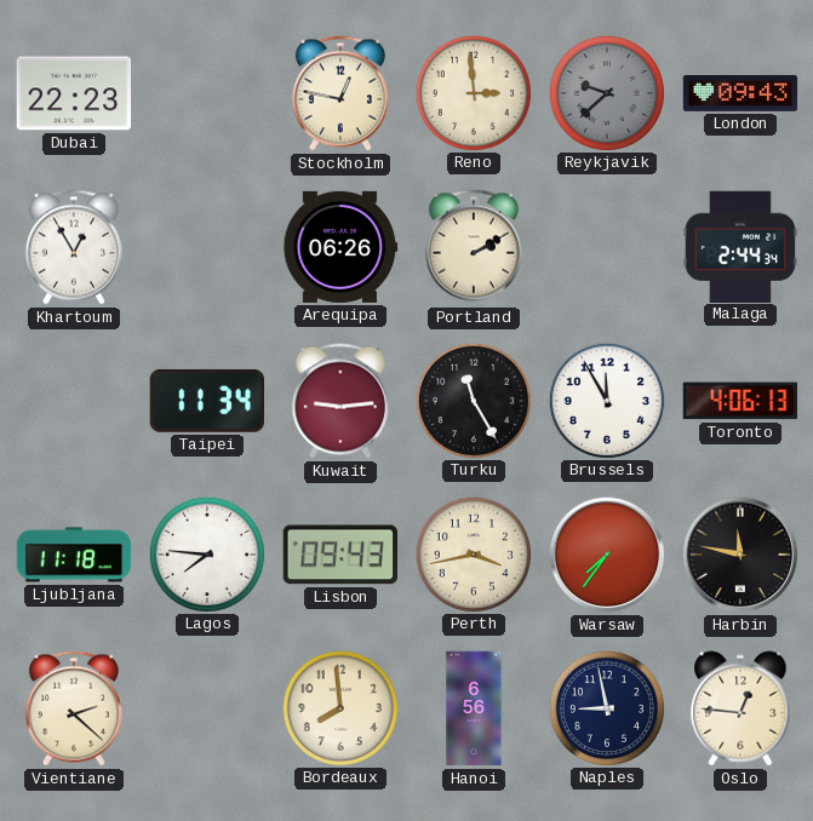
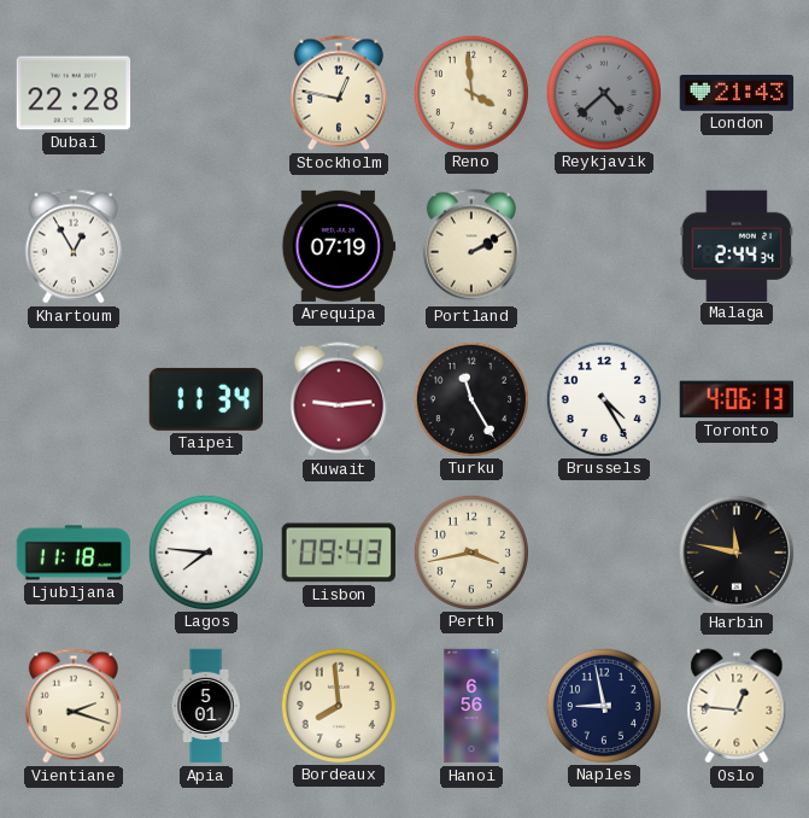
Dubai: 22:23 -> 22:28 (74, 93)
Reno: 2:59 -> 3:59 (470, 92)
Reykjavik: 9:38 -> 4:38 (603, 92)
London: 09:43 -> 21:43 (737, 94)
Arequipa: 06:26 -> 07:19 (339, 246)
Brussels: 11:55 -> 4:25 (603, 398)
Warsaw: 7:36 -> none (607, 555)
Vientiane: 2:22 -> 2:18 (74, 706)
Apia: none -> 5:01 (206, 706)
